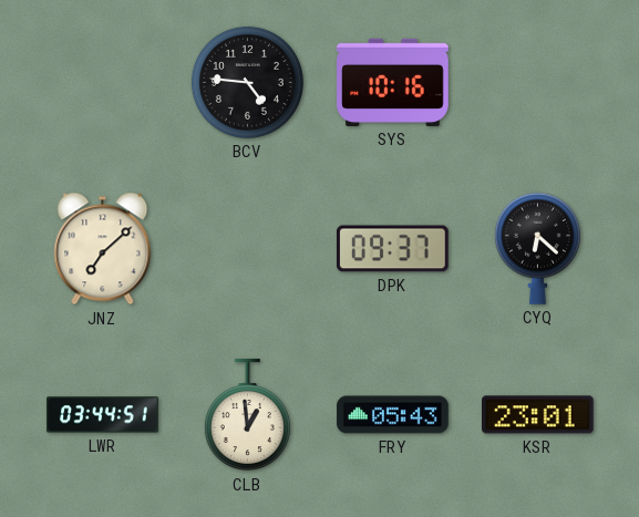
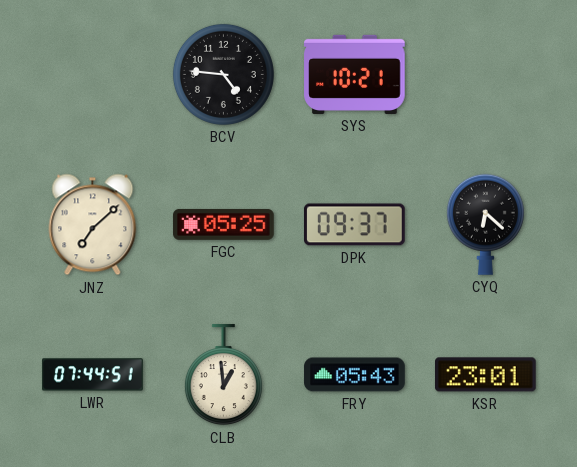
SYS: 10:16 -> 10:21 (355, 74)
FGC: none -> 05:25 (224, 224)
LWR: 03:44 -> 07:44 (93, 375)
